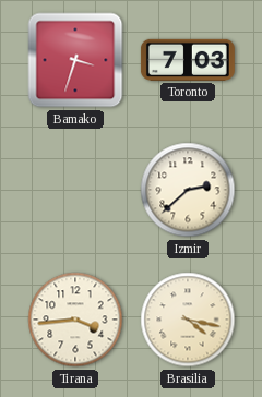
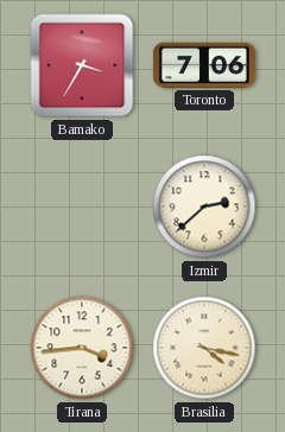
Bamako: 3:33 -> 3:35 (82, 65)
Toronto: 7:03 -> 7:06 (204, 65)
